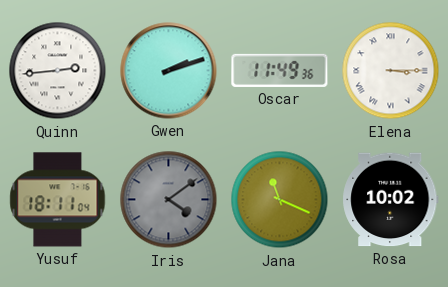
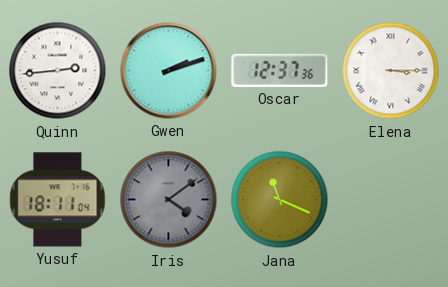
Oscar: 11:49 -> 12:37 (280, 70)
Rosa: 10:02 -> none (391, 200)
